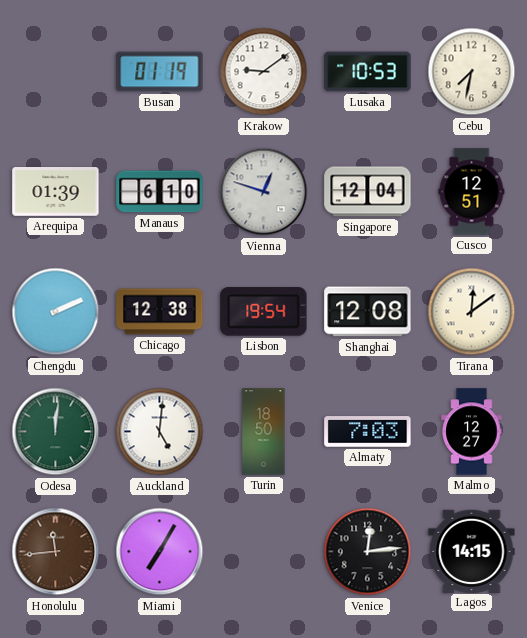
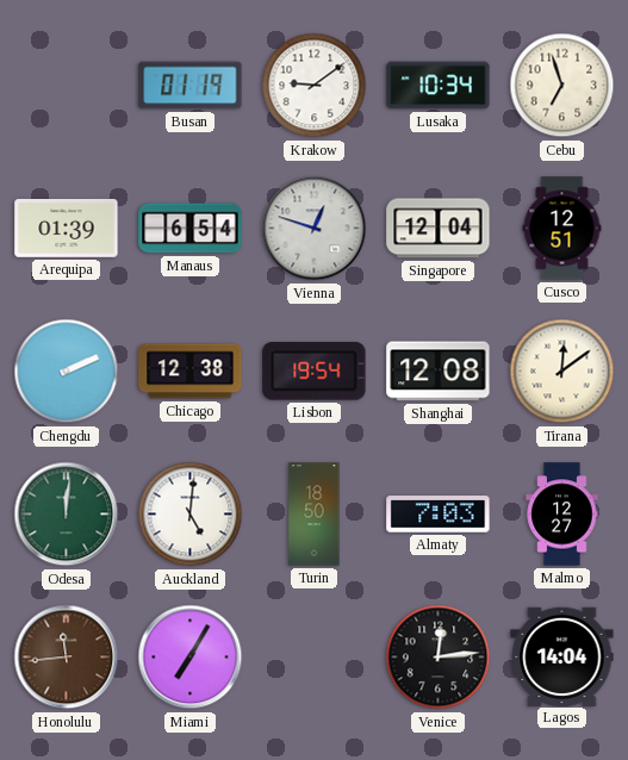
Lusaka: 10:53 -> 10:34 (439, 86)
Cebu: 7:32 -> 6:57 (562, 86)
Manaus: 6:10 -> 6:54 (191, 229)
Lagos: 14:15 -> 14:04 (562, 656)
